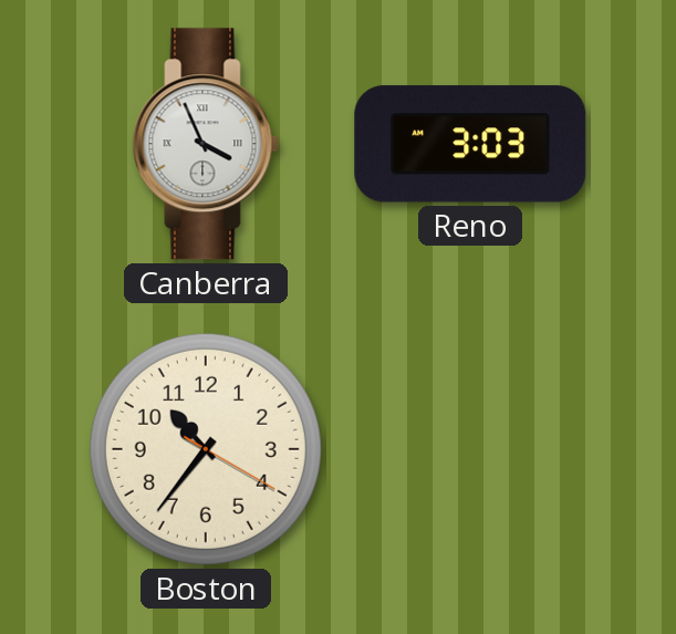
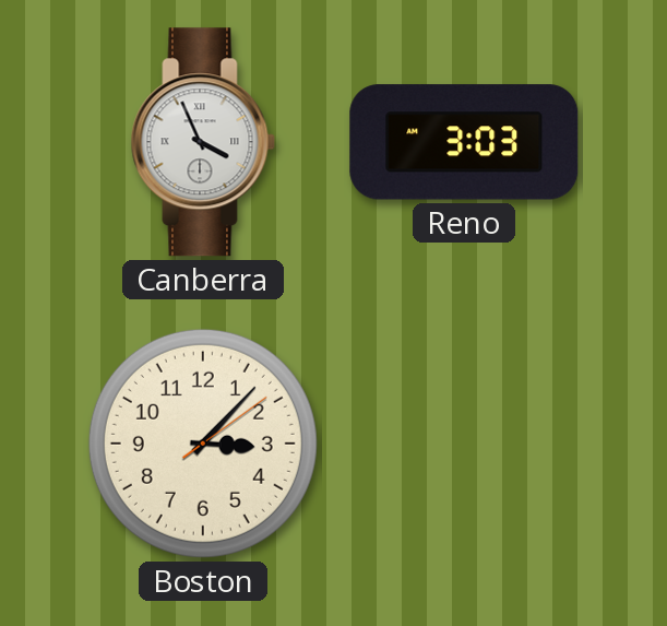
Boston: 10:36 -> 3:07 (203, 444)
